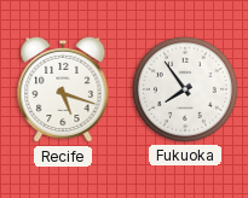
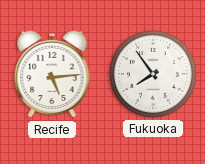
Recife: 5:18 -> 5:14 (52, 74)
